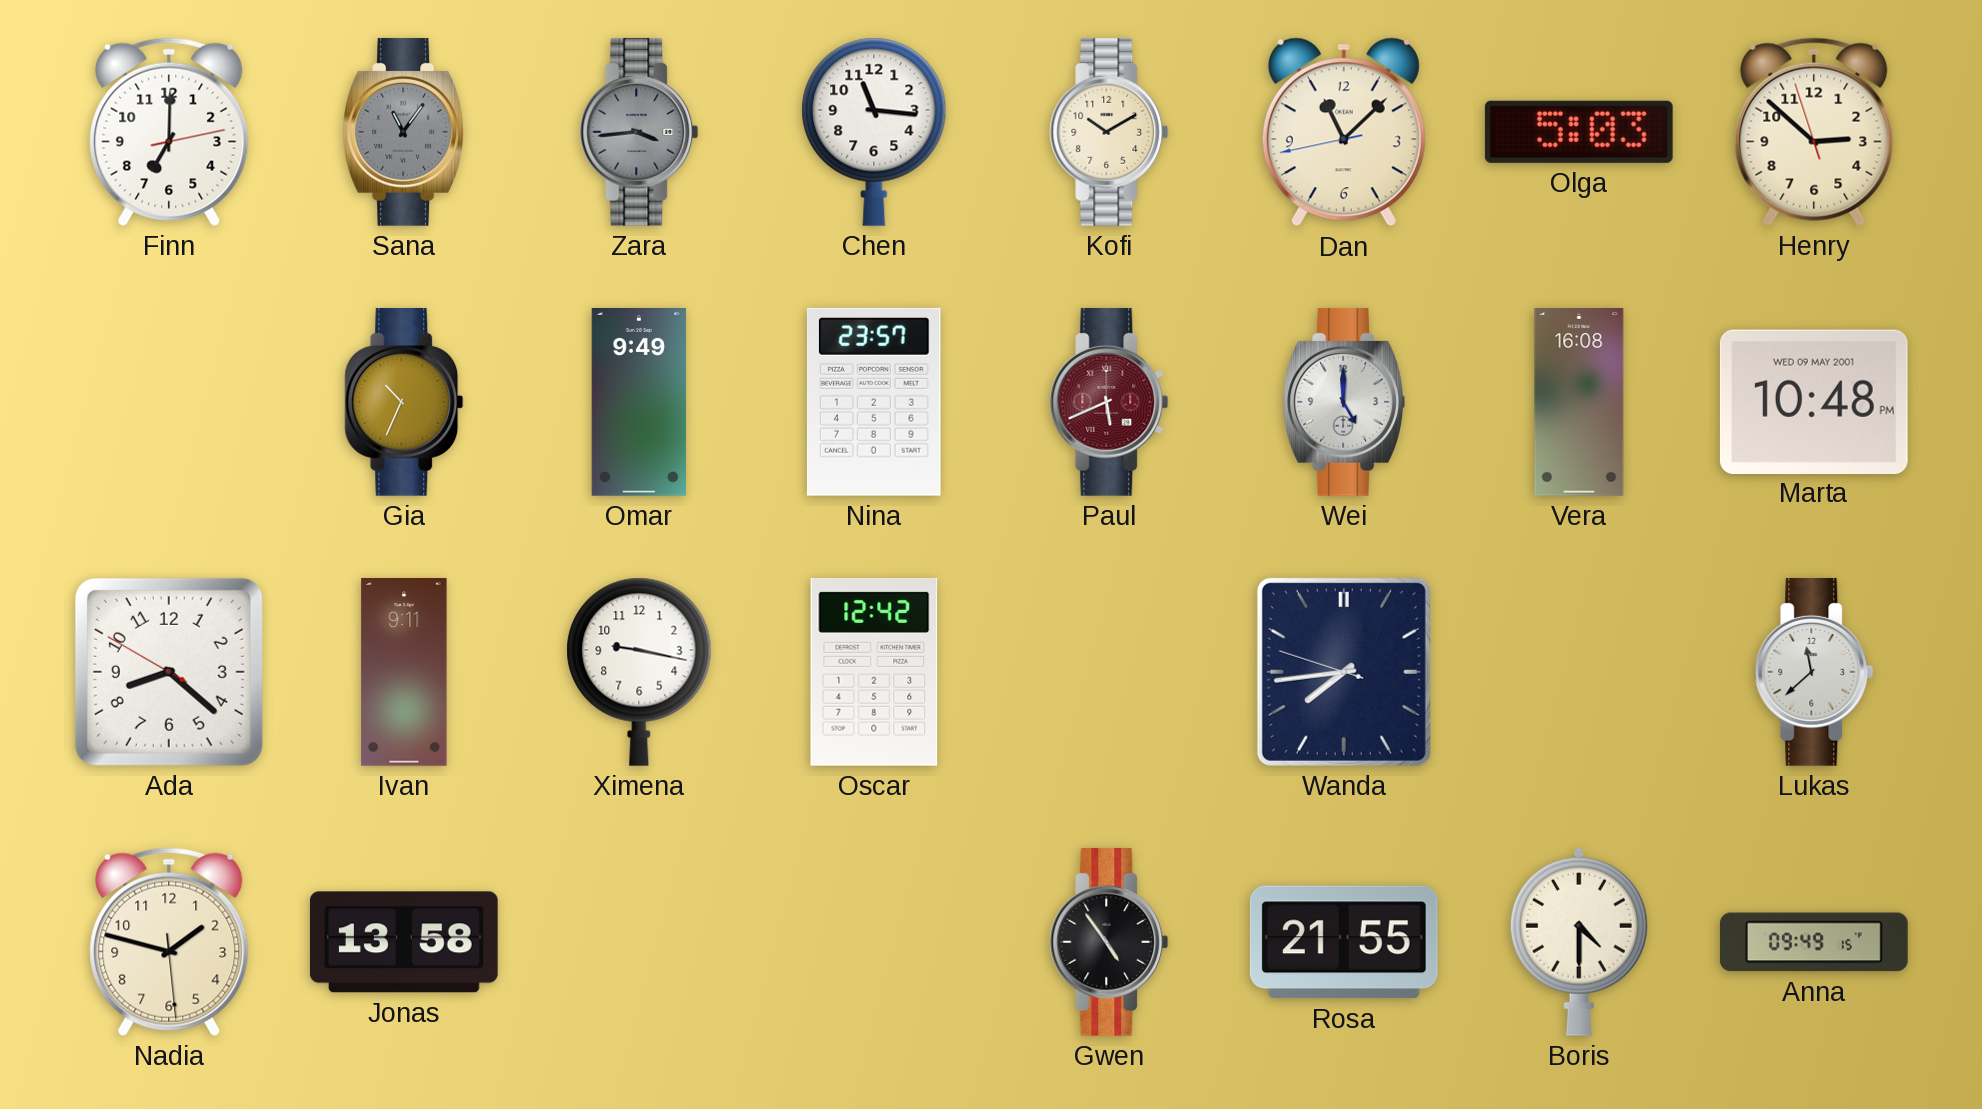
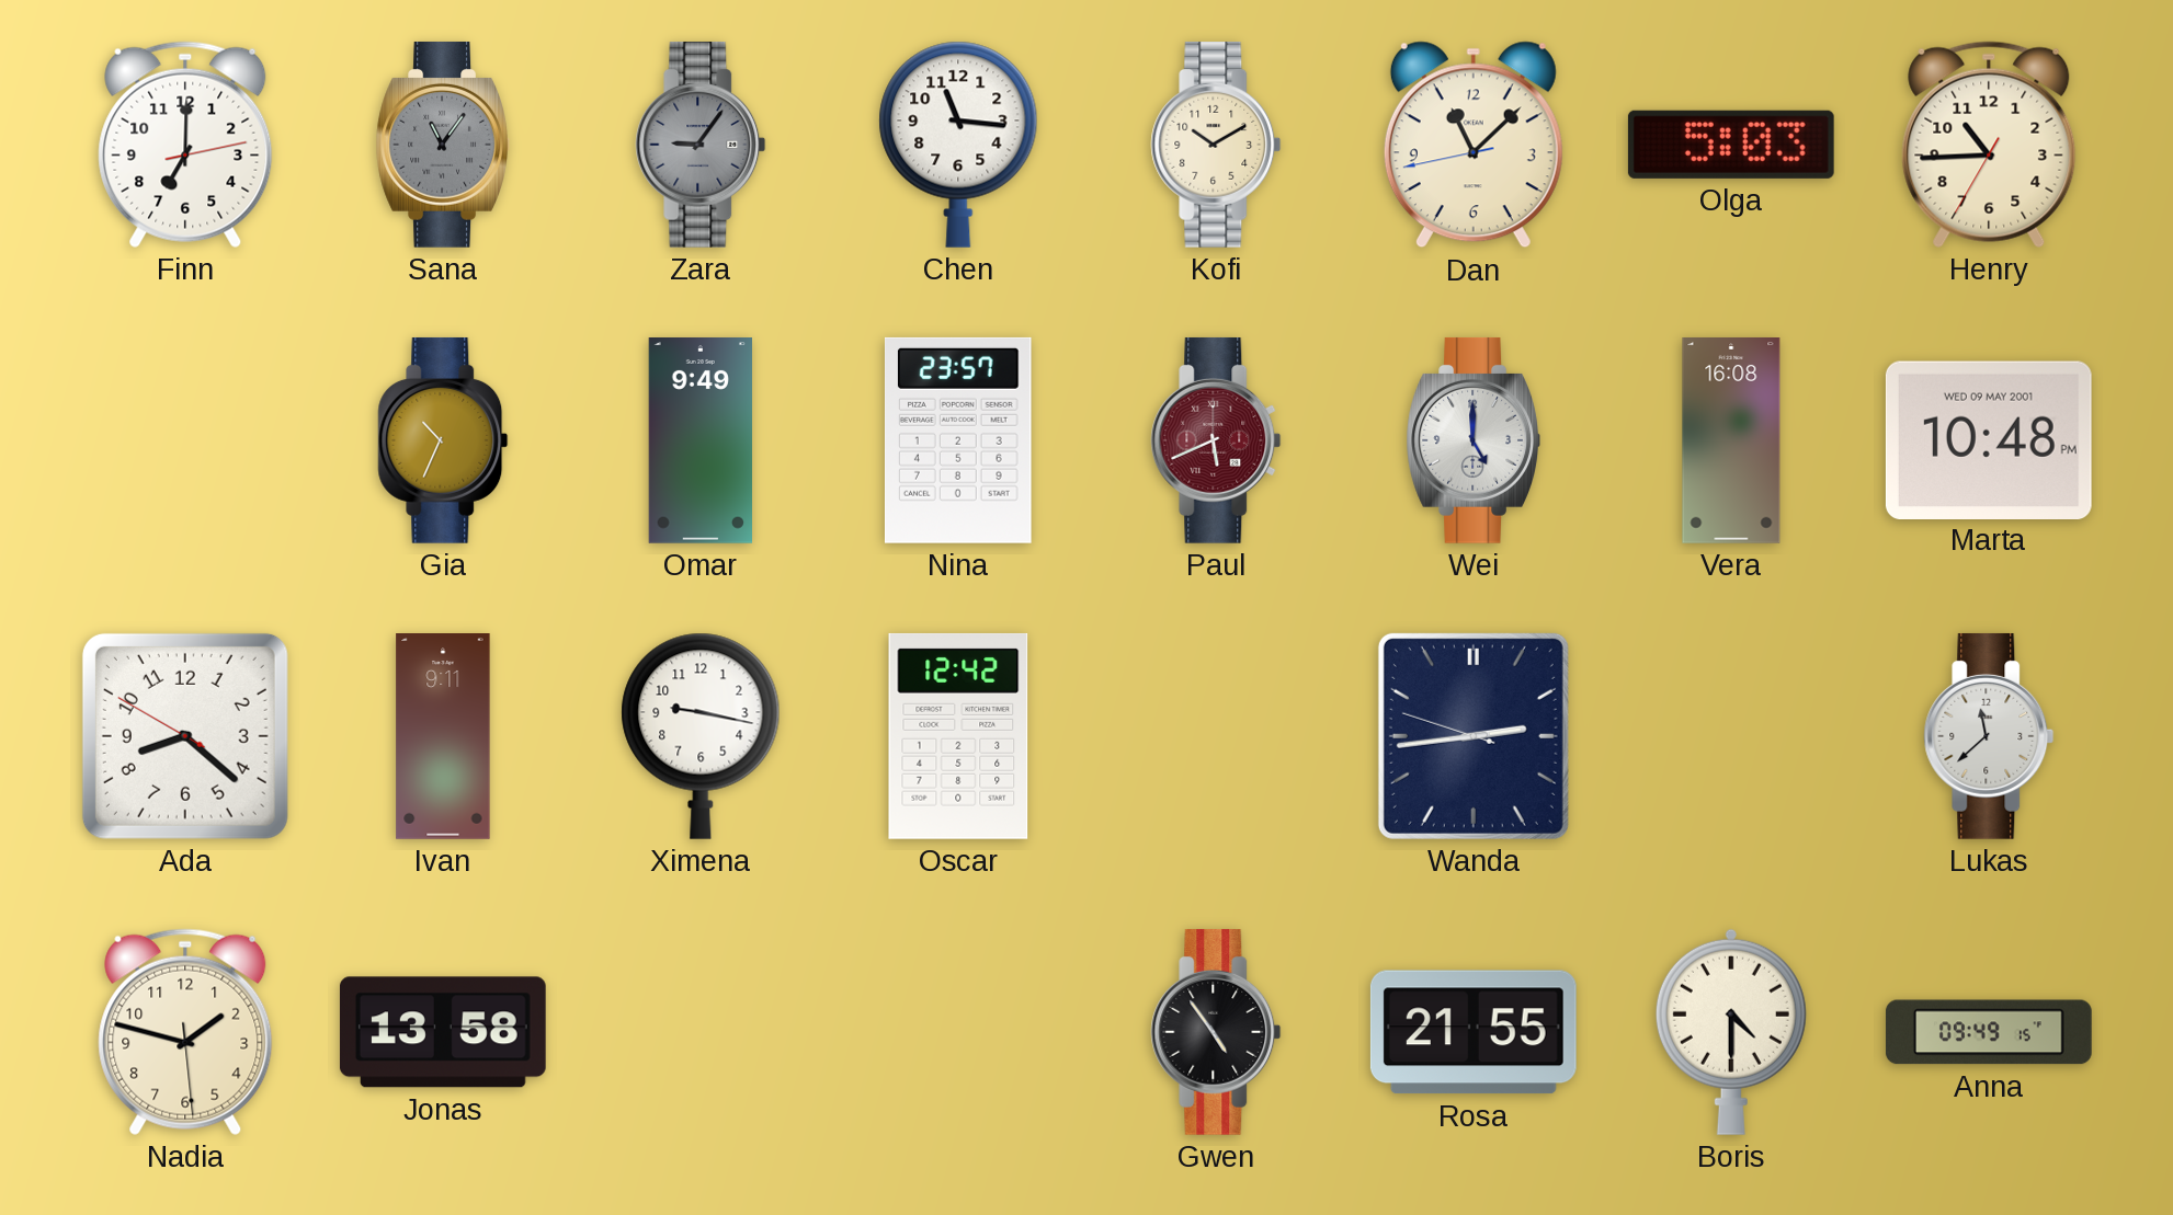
Zara: 3:44 -> 9:06 (701, 145)
Henry: 2:51 -> 10:44 (1989, 145)
Wanda: 7:43 -> 2:43 (1474, 736)
